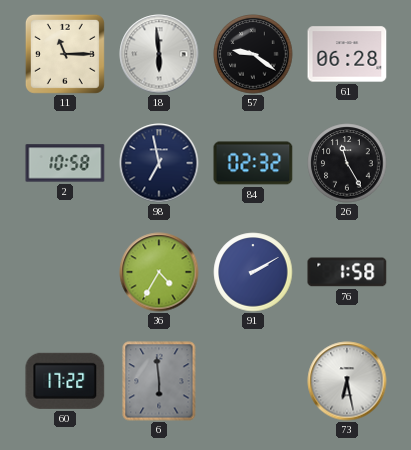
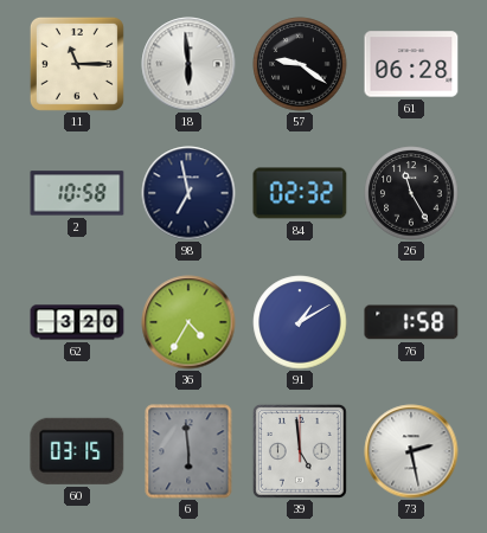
62: none -> 3:20 (77, 322)
91: 2:10 -> 1:10 (300, 322)
60: 17:22 -> 03:15 (77, 451)
39: none -> 4:59 (300, 451)
73: 6:28 -> 2:28 (411, 451)
